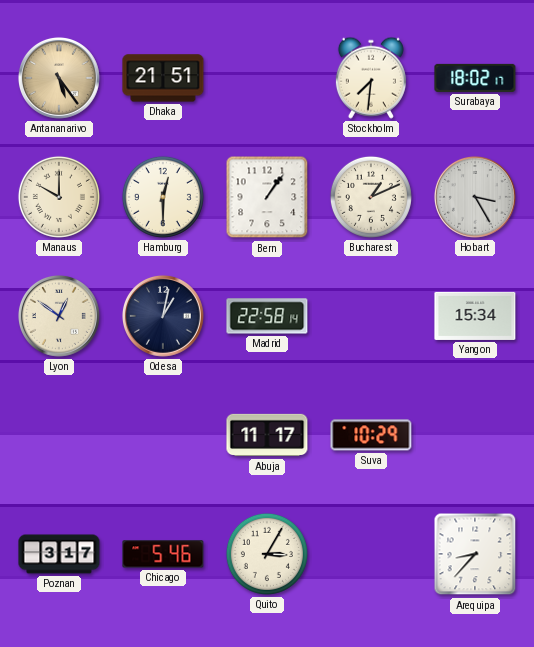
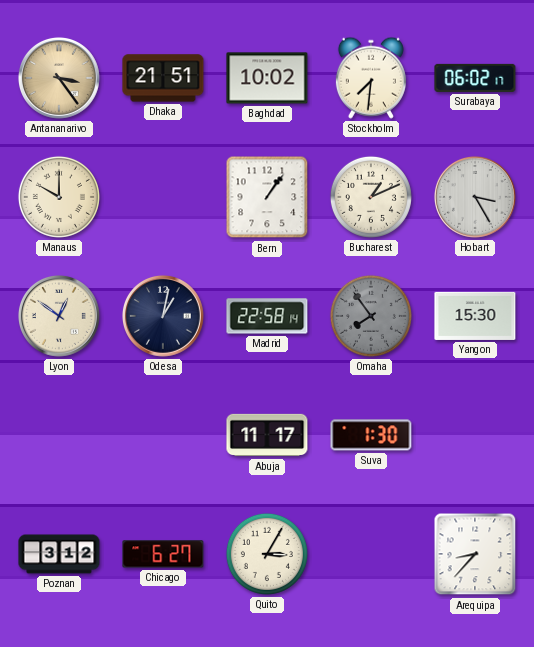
Antananarivo: 5:24 -> 3:24 (59, 78)
Baghdad: none -> 10:02 (267, 78)
Surabaya: 18:02 -> 06:02 (475, 78)
Hamburg: 12:30 -> none (163, 197)
Omaha: none -> 7:54 (371, 316)
Yangon: 15:34 -> 15:30 (475, 316)
Suva: 10:29 -> 1:30 (371, 435)
Poznan: 3:17 -> 3:12 (59, 554)
Chicago: 5:46 -> 6:27 (163, 554)
